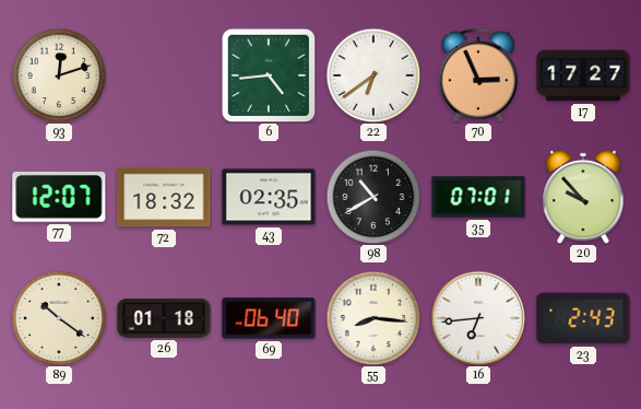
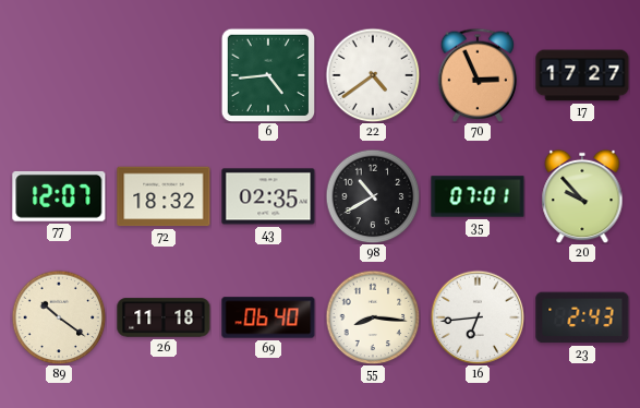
93: 12:12 -> none (59, 75)
22: 6:39 -> 4:39 (373, 75)
26: 01:18 -> 11:18 (164, 317)
